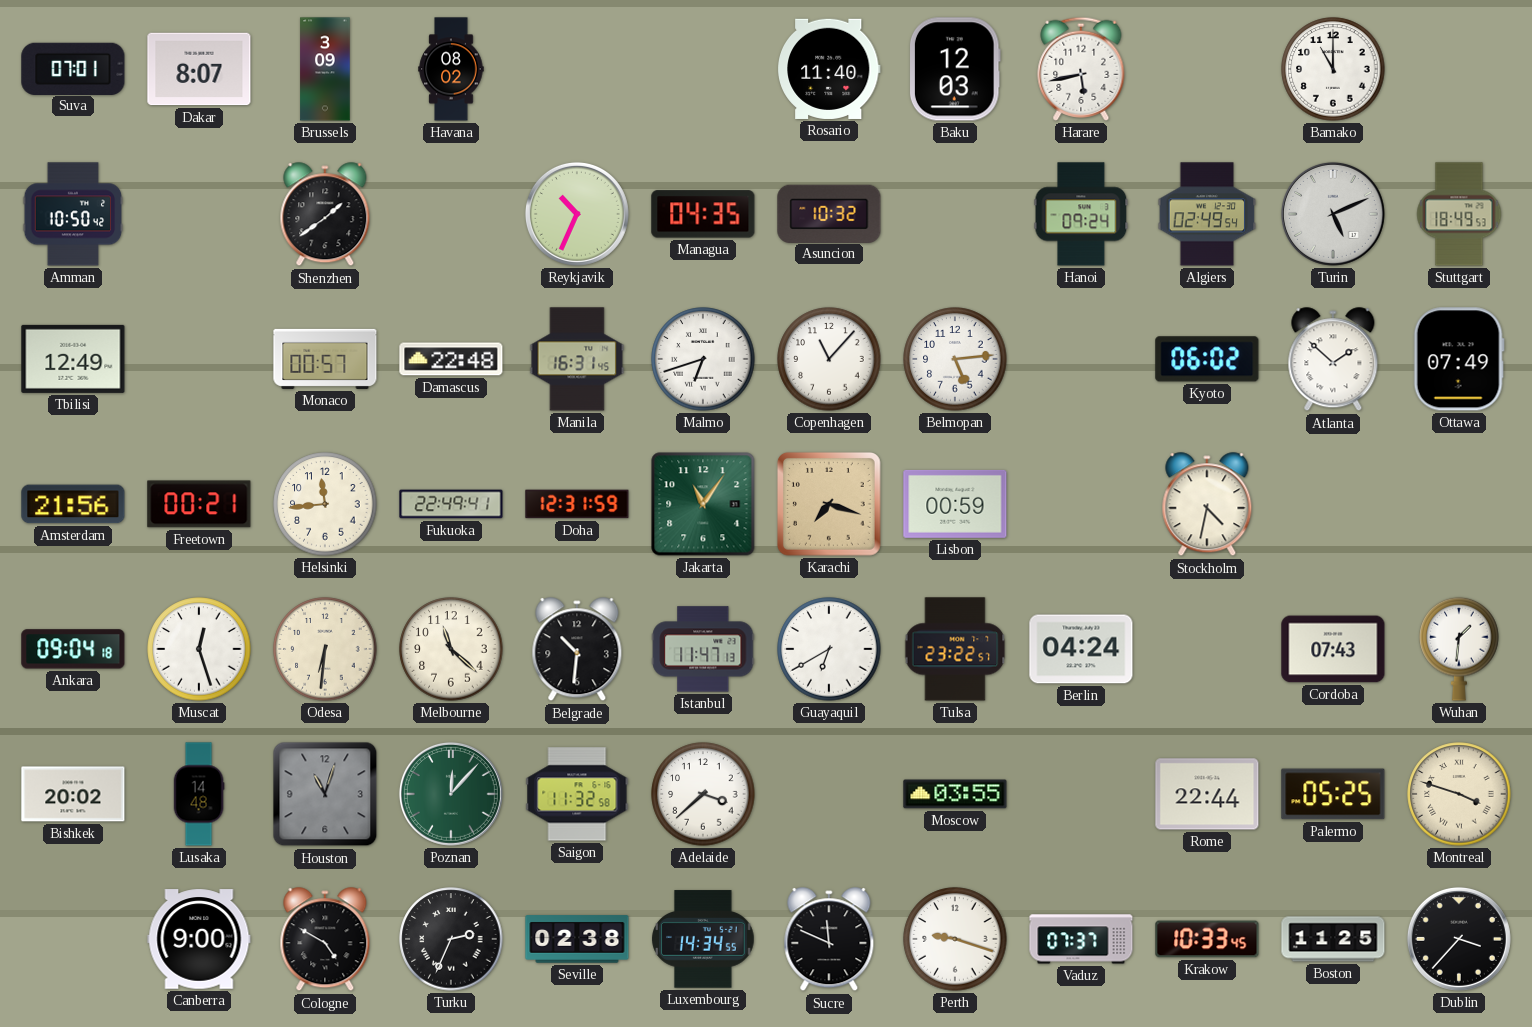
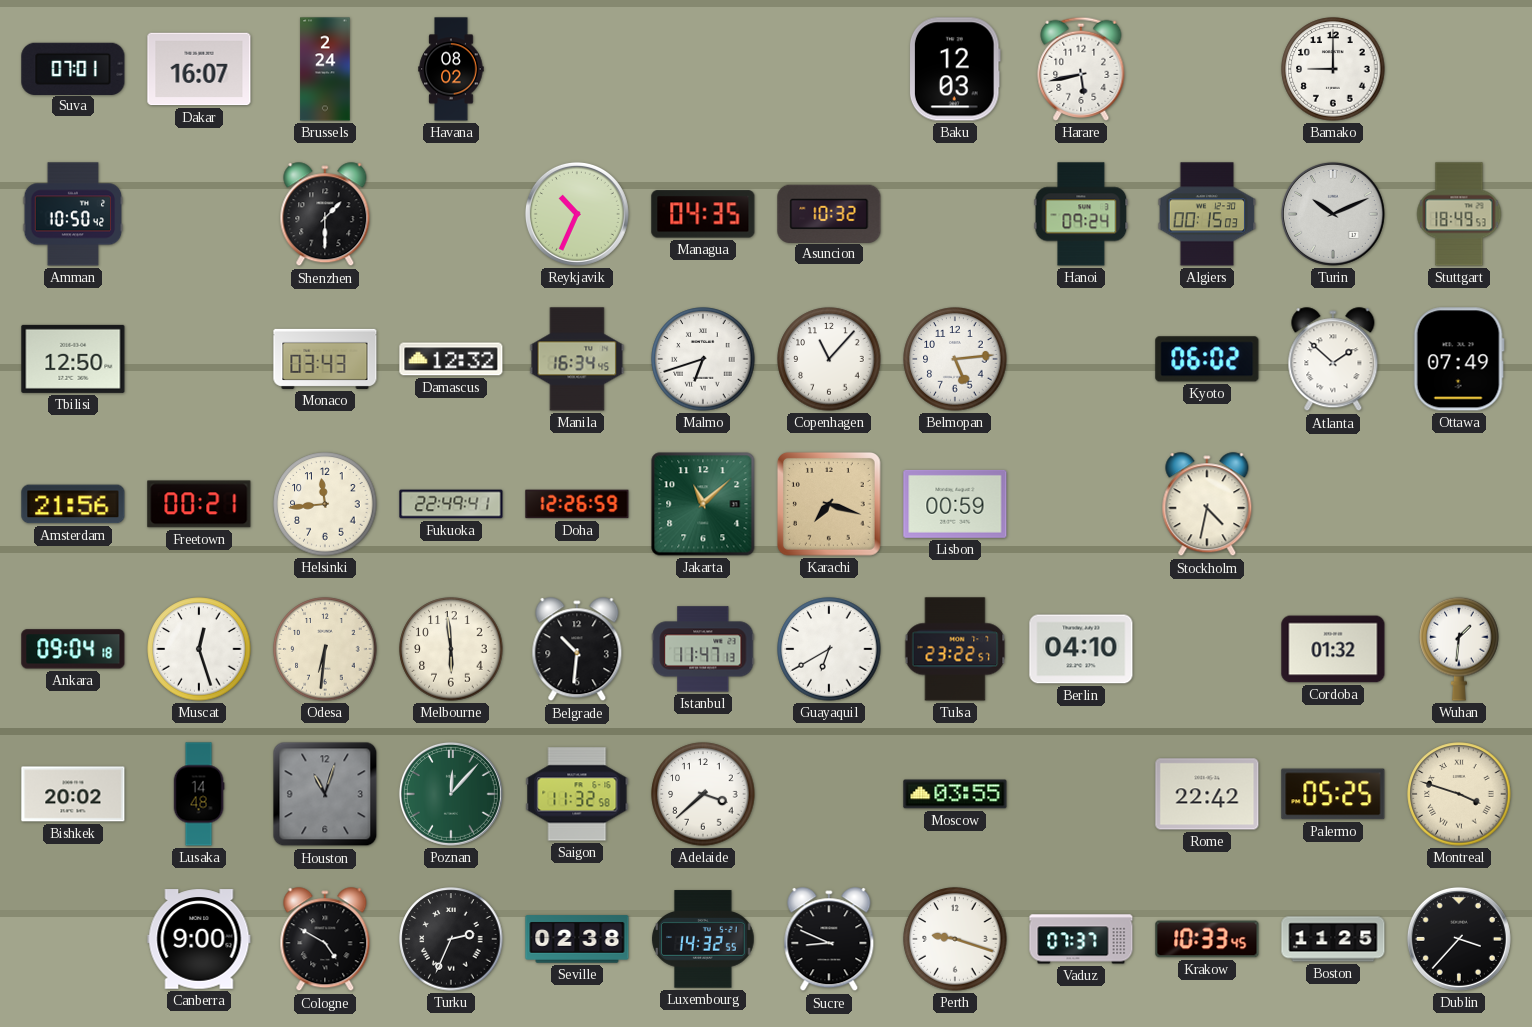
Dakar: 8:07 -> 16:07 (199, 69)
Brussels: 3:09 -> 2:24 (325, 69)
Rosario: 11:40 -> none (829, 69)
Bamako: 11:00 -> 9:00 (1333, 69)
Shenzhen: 1:39 -> 1:30 (325, 215)
Algiers: 02:49 -> 00:15 (1207, 214)
Turin: 5:11 -> 10:11 (1333, 214)
Tbilisi: 12:49 -> 12:50 (73, 359)
Monaco: 00:57 -> 03:43 (325, 359)
Damascus: 22:48 -> 12:32 (451, 359)
Manila: 16:31 -> 16:34 (577, 359)
Doha: 12:31 -> 12:26 (577, 504)
Jakarta: 11:06 -> 11:08 (703, 504)
Melbourne: 11:22 -> 5:59 (451, 649)
Berlin: 04:24 -> 04:10 (1081, 649)
Cordoba: 07:43 -> 01:32 (1333, 649)
Rome: 22:44 -> 22:42 (1207, 794)
Luxembourg: 14:34 -> 14:32 (703, 939)
Sucre: 11:49 -> 8:49 (829, 940)
